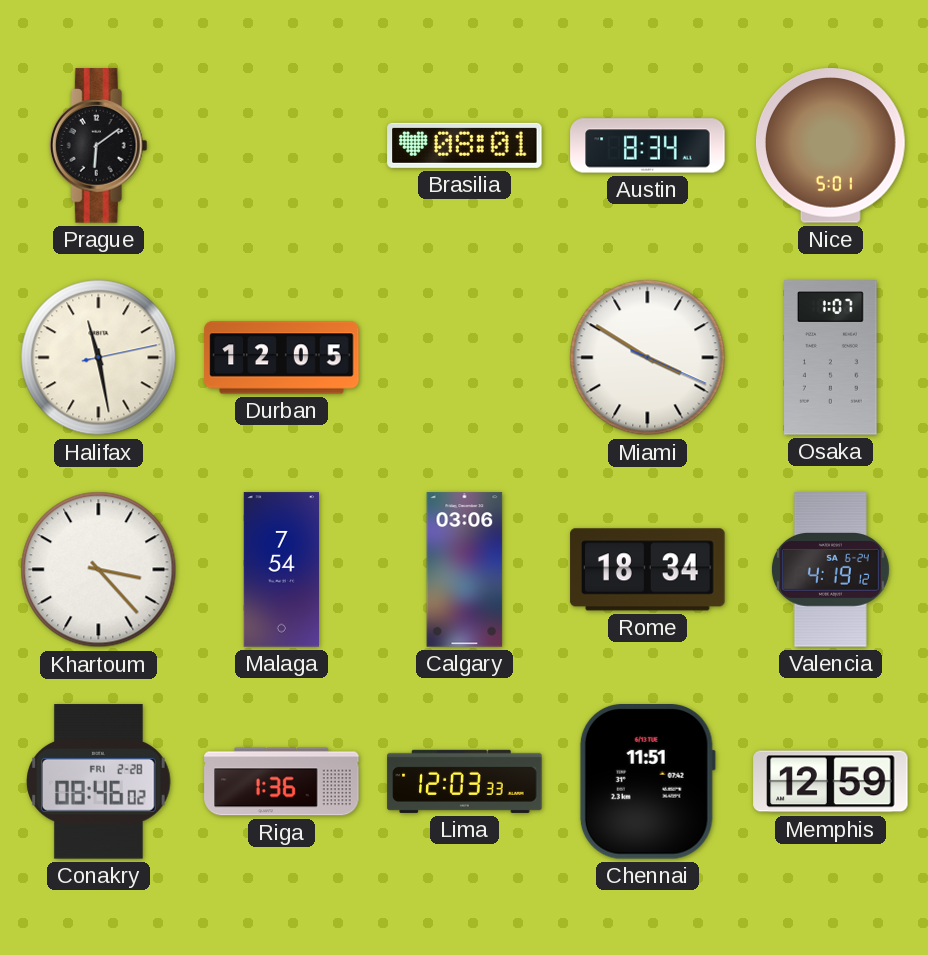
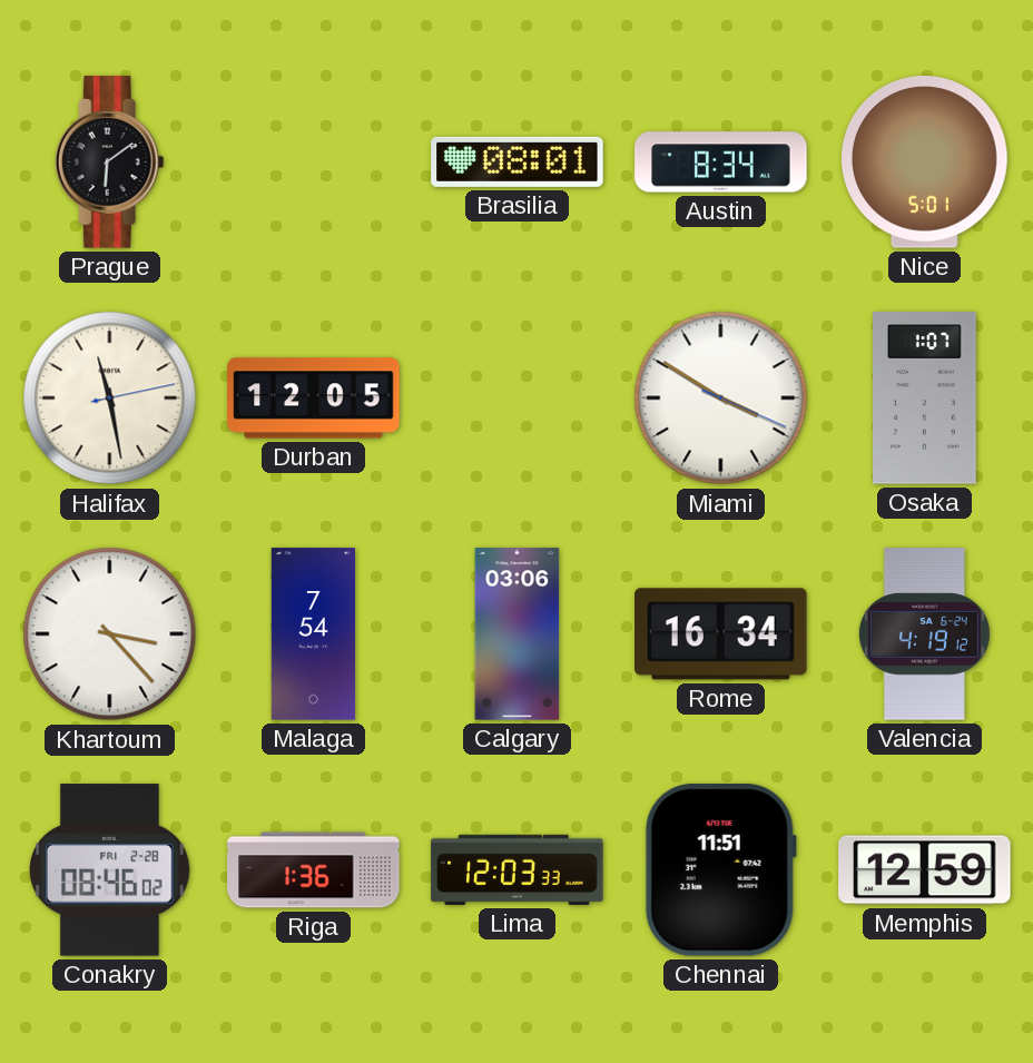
Rome: 18:34 -> 16:34 (721, 634)
